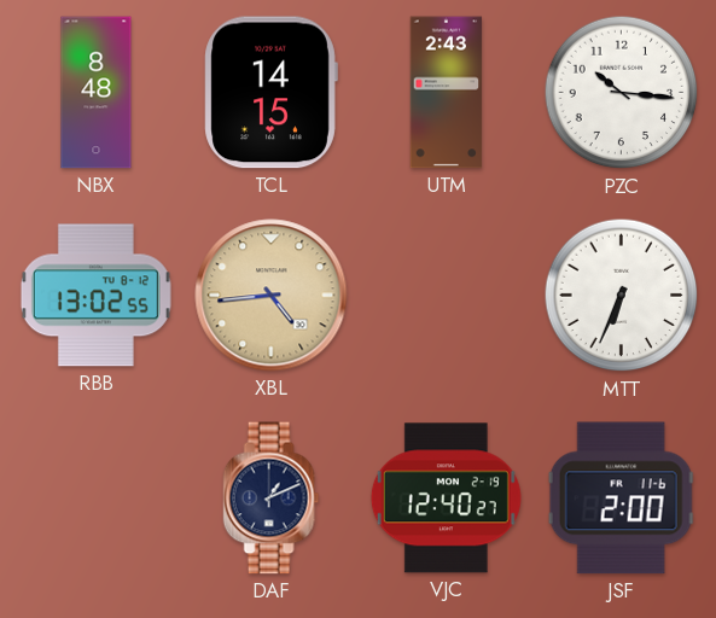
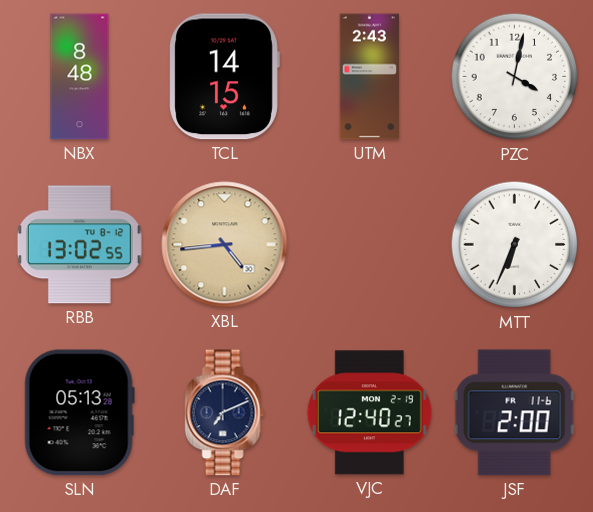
PZC: 10:16 -> 4:02 (515, 77)
SLN: none -> 05:13 (79, 413)
DAF: 1:11 -> 7:11 (225, 413)
